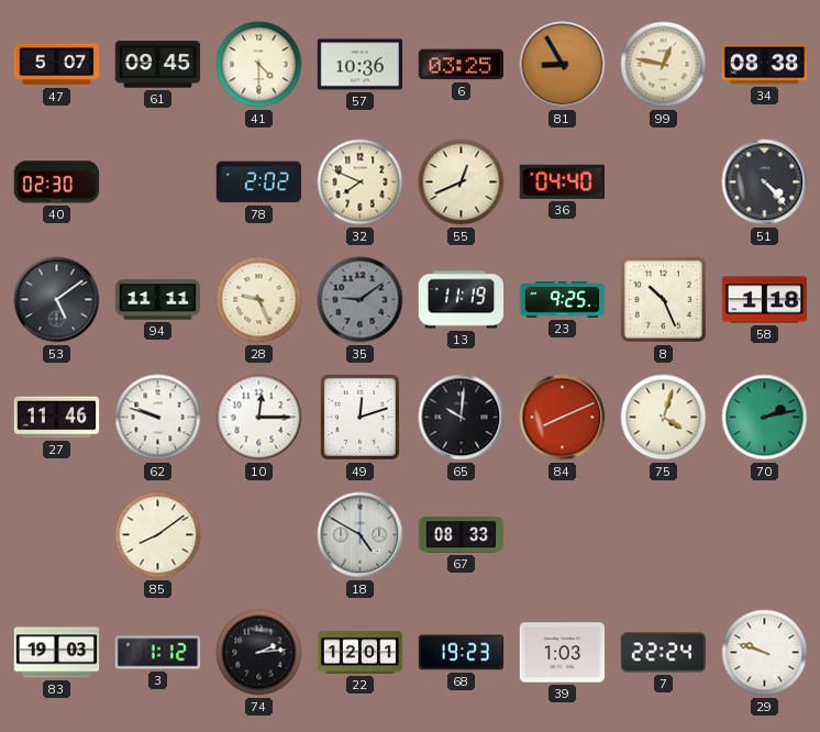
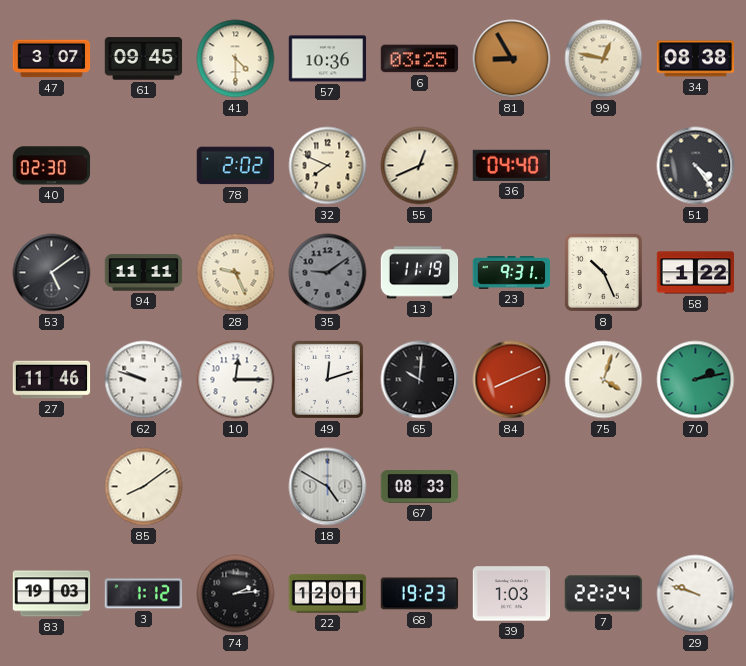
47: 5:07 -> 3:07 (52, 59)
51: 4:23 -> 4:24 (696, 166)
23: 9:25 -> 9:31 (512, 273)
58: 1:18 -> 1:22 (696, 273)
